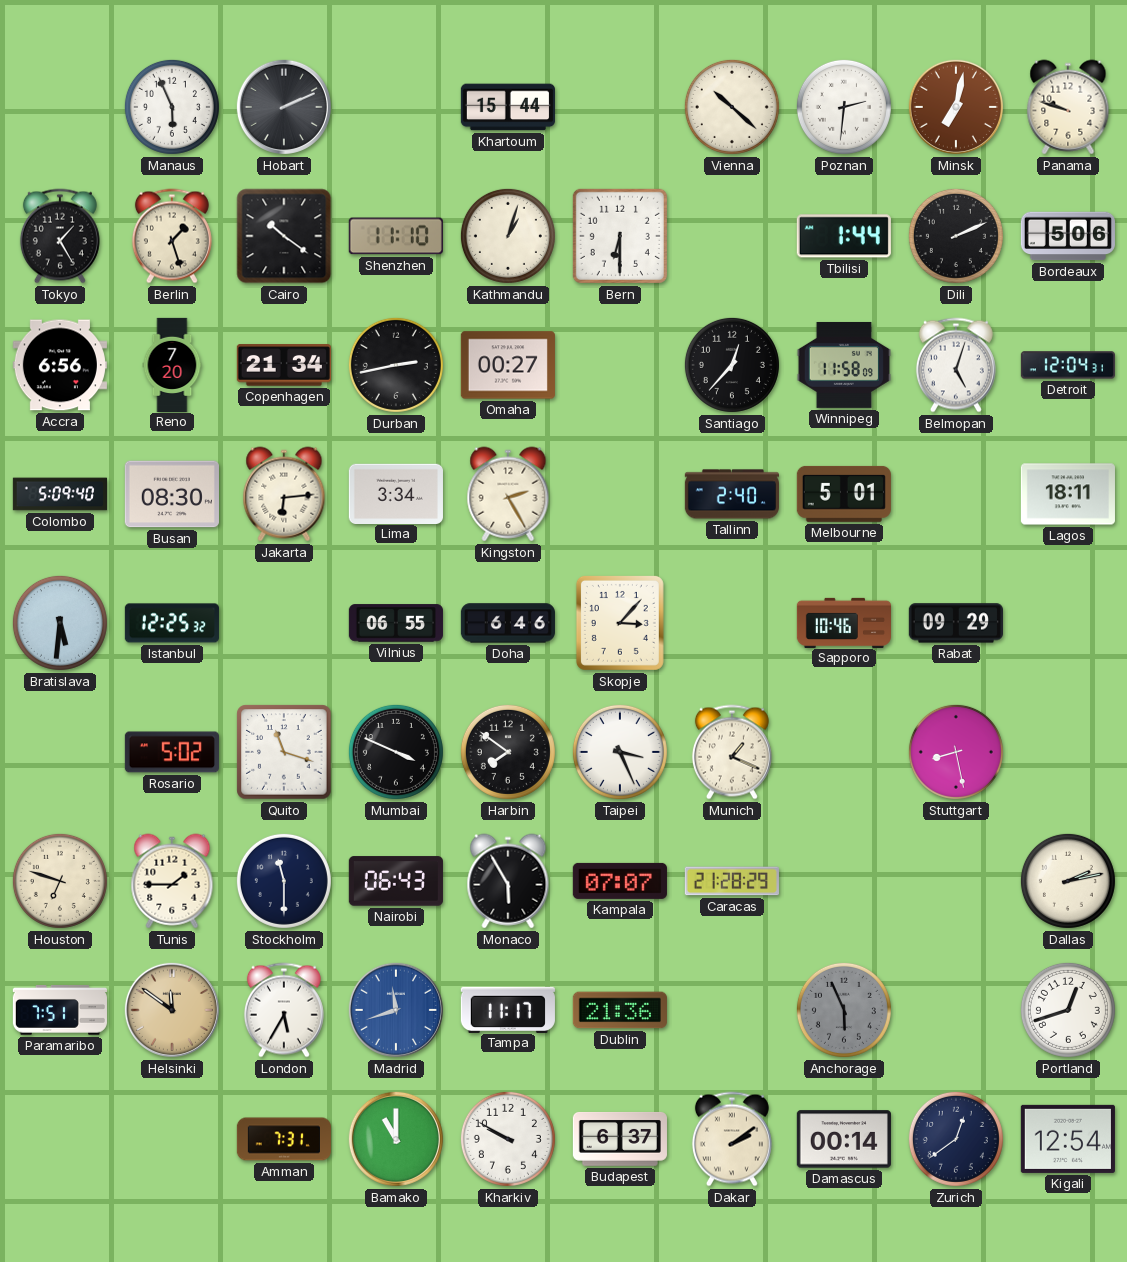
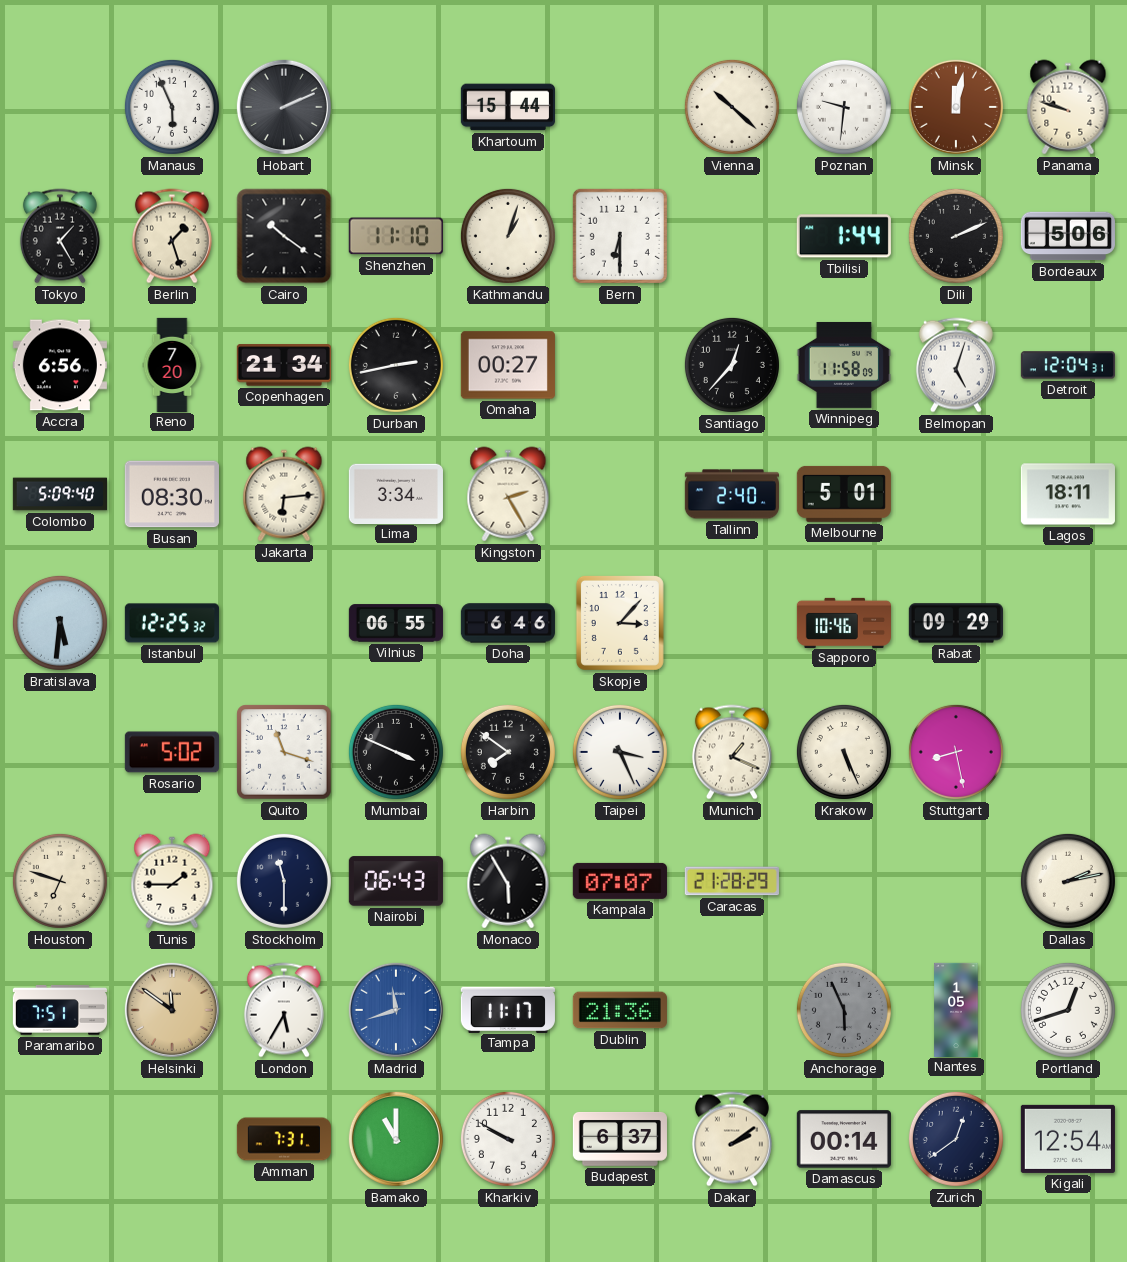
Poznan: 2:31 -> 9:31 (844, 107)
Minsk: 7:02 -> 12:02 (956, 107)
Krakow: none -> 5:26 (844, 752)
Nantes: none -> 1:05 (956, 1009)
